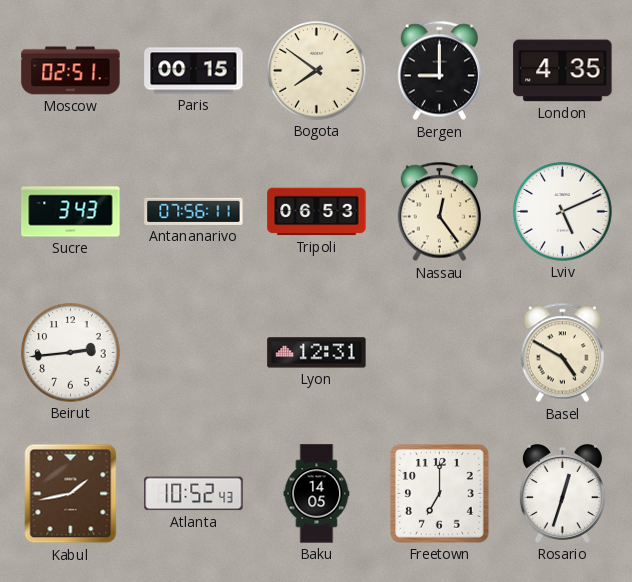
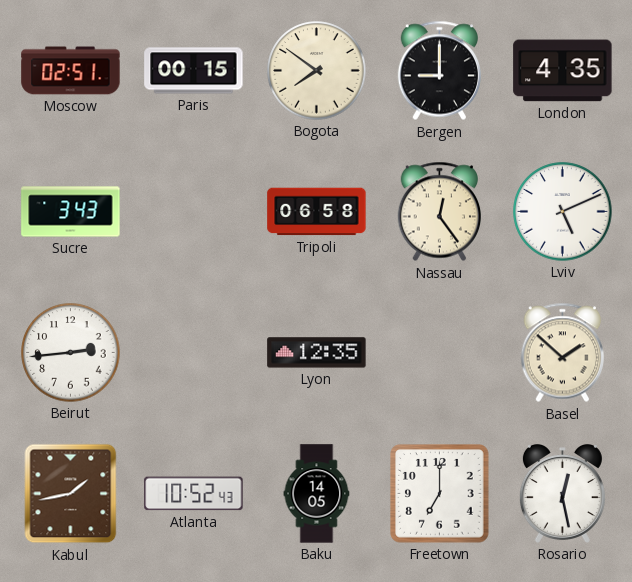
Antananarivo: 07:56 -> none (194, 211)
Tripoli: 06:53 -> 06:58 (317, 212)
Lyon: 12:31 -> 12:35 (317, 353)
Basel: 4:50 -> 1:52 (563, 353)
Rosario: 12:33 -> 12:28 (562, 494)
